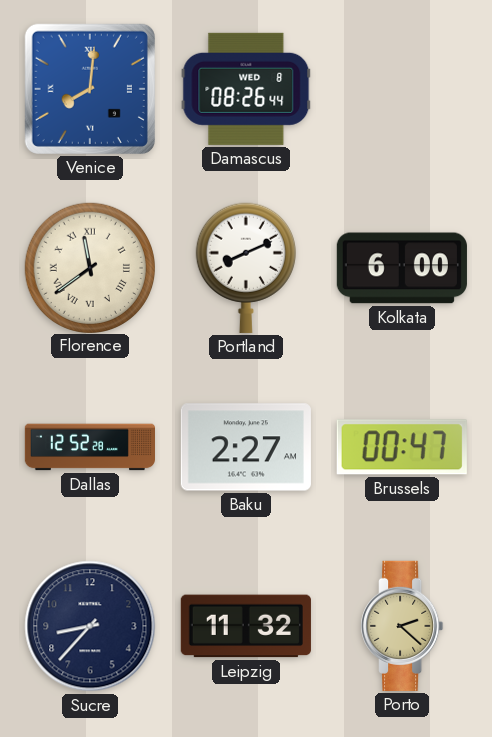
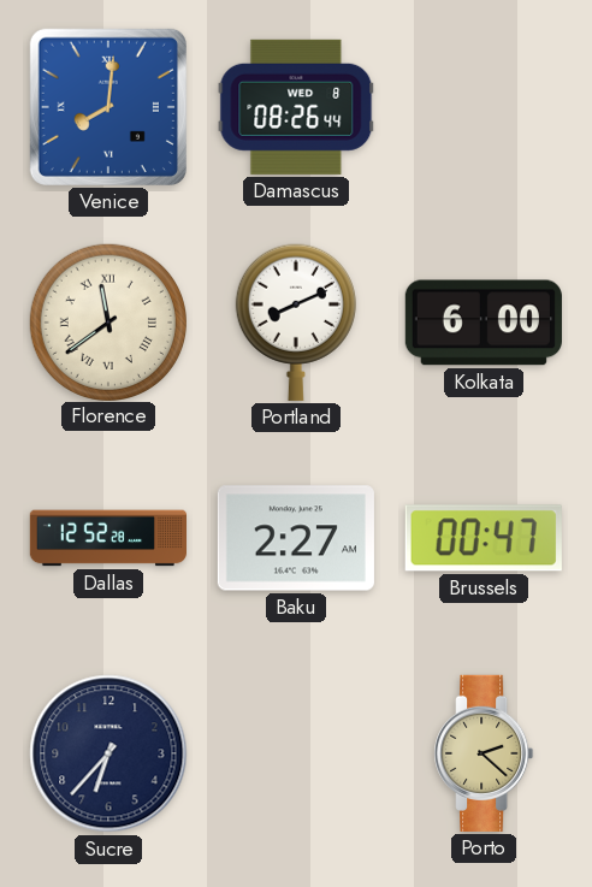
Sucre: 8:37 -> 6:37 (108, 753)
Leipzig: 11:32 -> none (246, 626)
